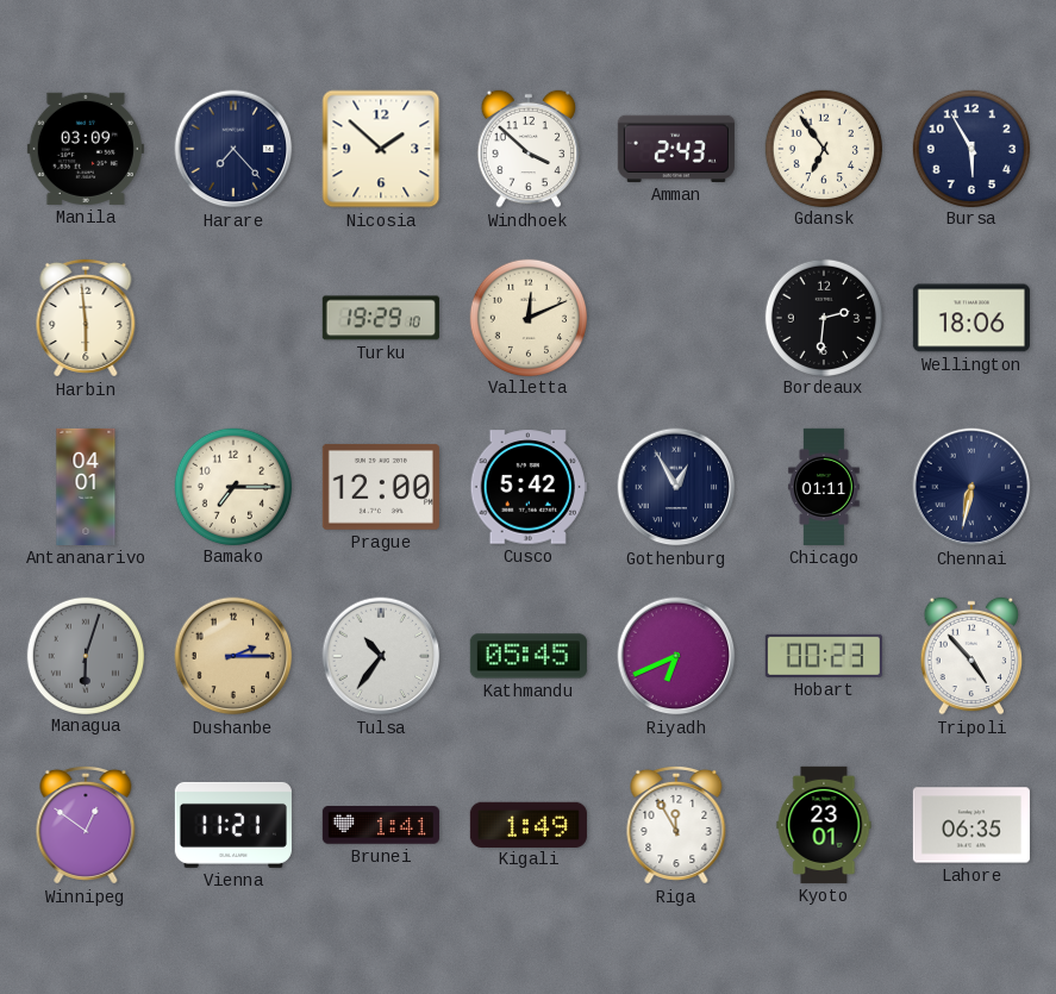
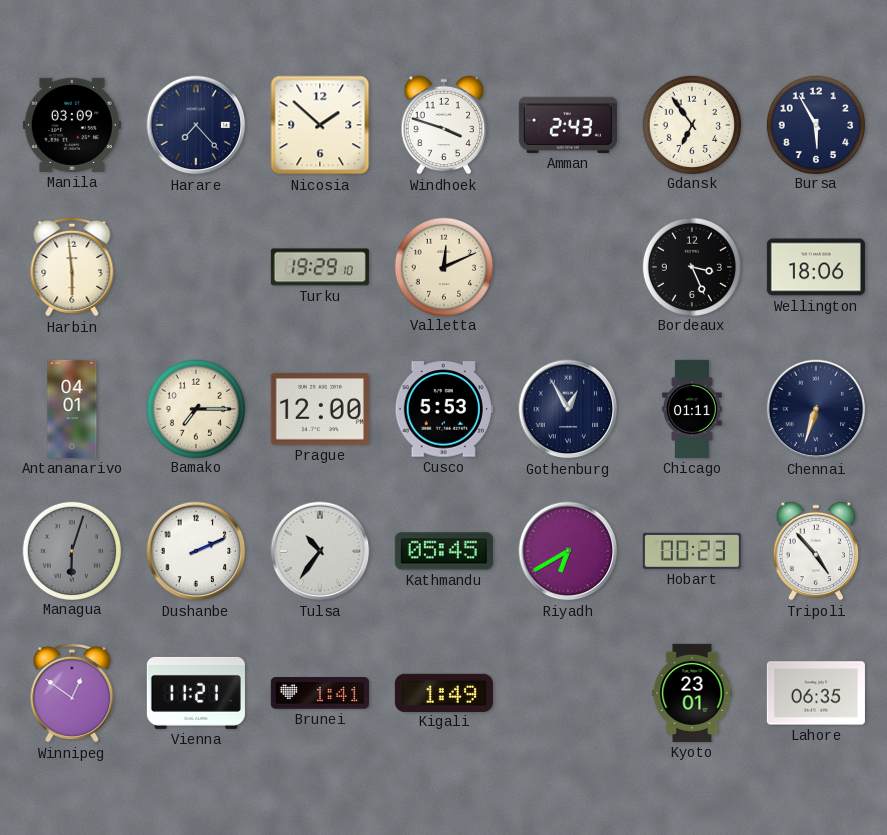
Windhoek: 3:52 -> 3:48 (444, 125)
Bordeaux: 2:31 -> 3:26 (691, 266)
Cusco: 5:42 -> 5:53 (444, 409)
Chennai: 6:32 -> 6:33 (816, 409)
Dushanbe: 2:15 -> 2:11 (196, 551)
Dushanbe dial: champagne -> white (196, 551)
Riyadh: 6:41 -> 6:40 (568, 551)
Riga: 11:55 -> none (676, 825)
